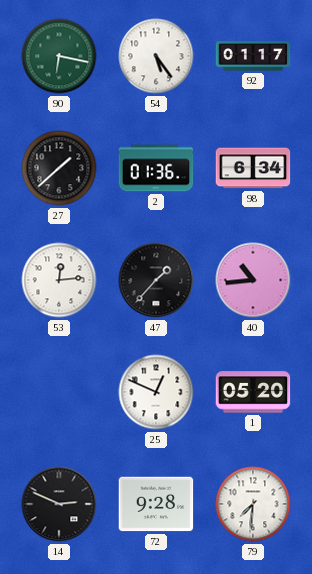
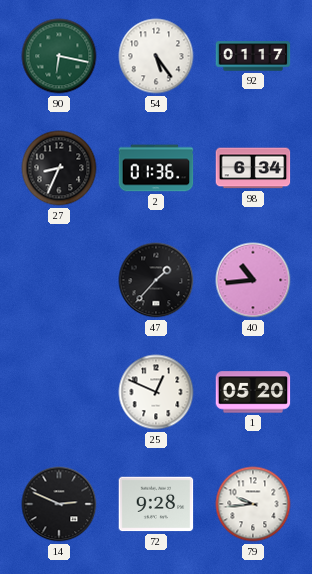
27: 1:38 -> 8:34 (59, 168)
53: 12:14 -> none (59, 280)
79: 7:31 -> 9:44 (253, 504)
